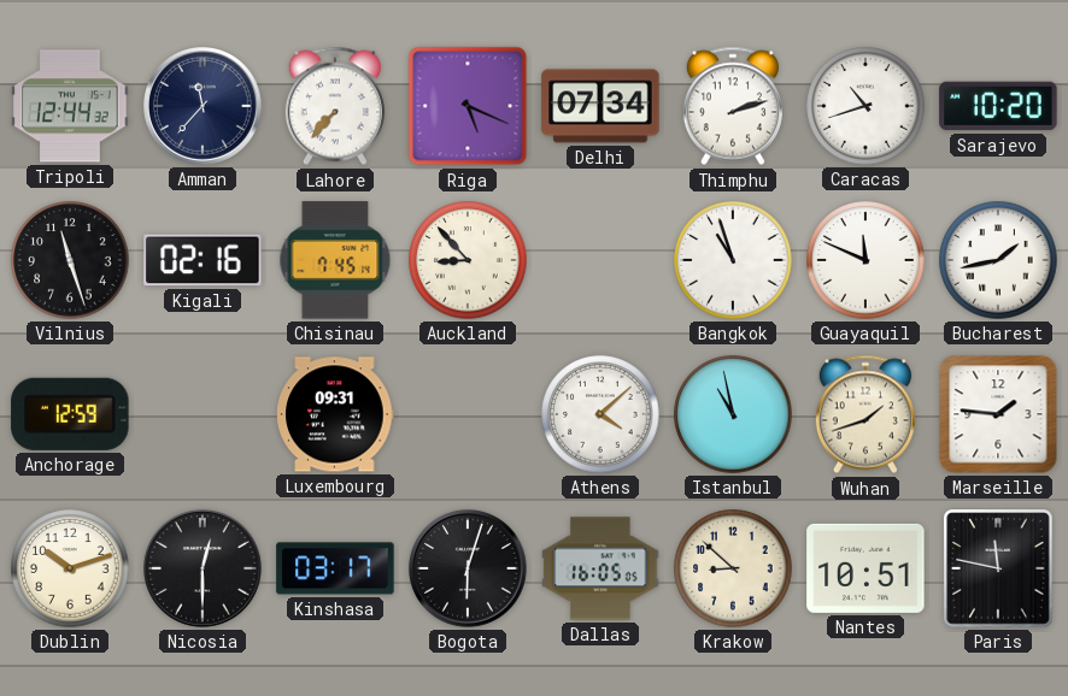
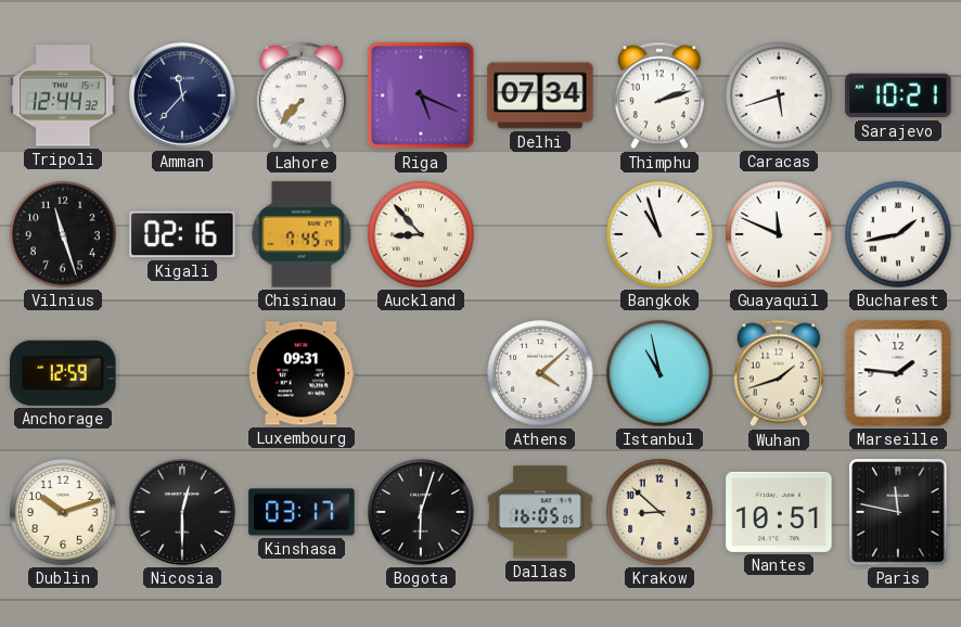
Caracas: 10:42 -> 5:42 (779, 95)
Sarajevo: 10:20 -> 10:21 (898, 95)
